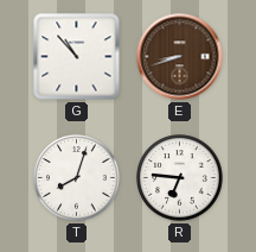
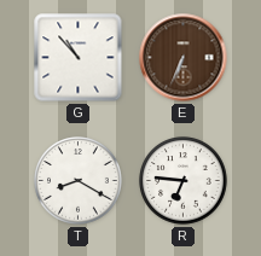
E: 8:42 -> 6:34 (184, 58)
T: 8:03 -> 8:20 (79, 181)
